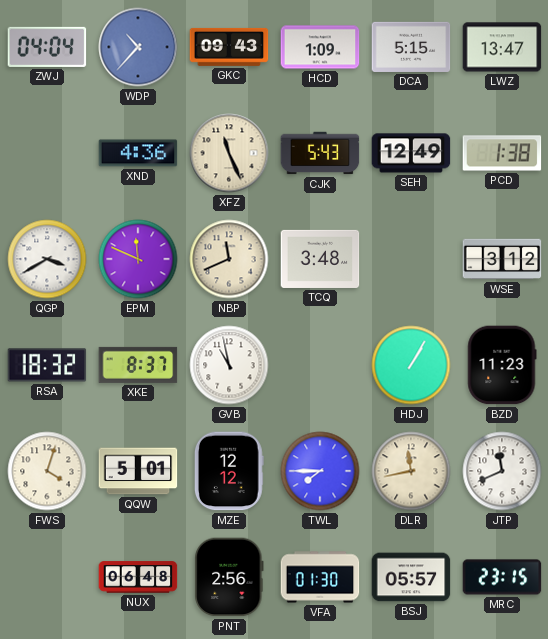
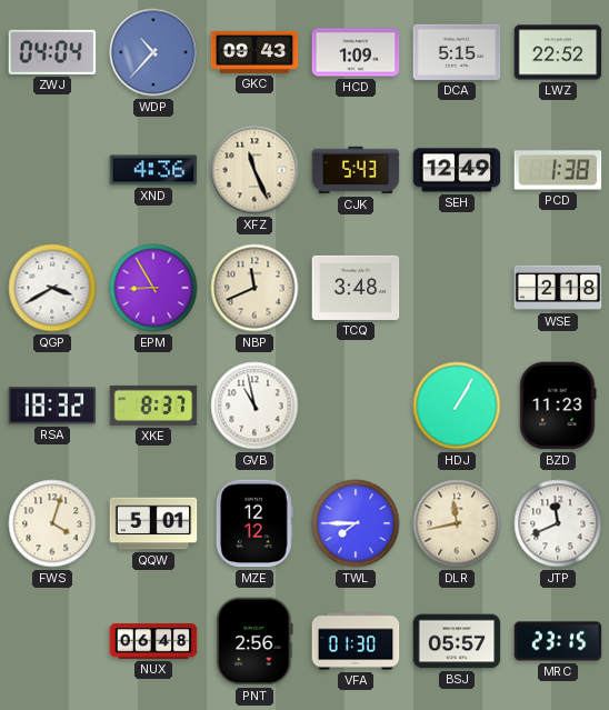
LWZ: 13:47 -> 22:52 (558, 52)
EPM: 11:49 -> 8:55 (153, 288)
WSE: 3:12 -> 2:18 (558, 288)
